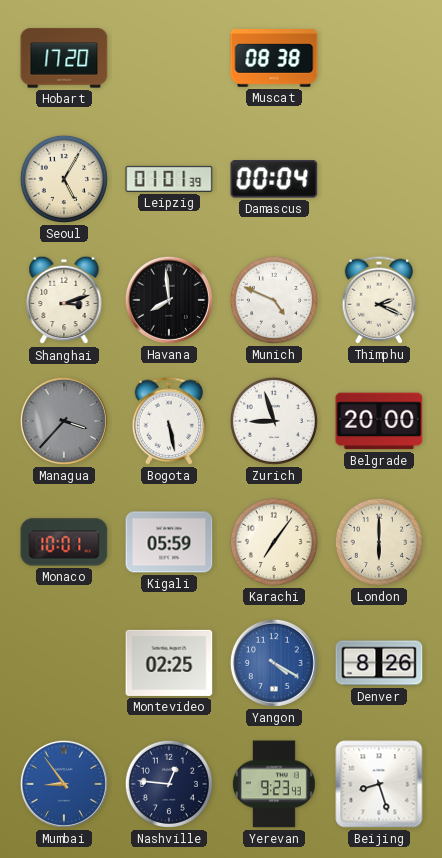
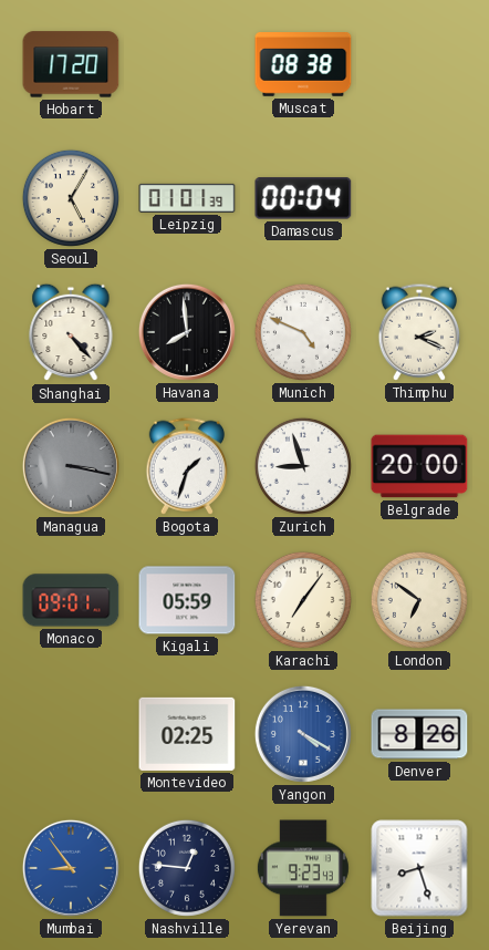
Shanghai: 3:12 -> 4:23 (71, 332)
Managua: 3:37 -> 3:17 (71, 466)
Bogota: 5:28 -> 1:33 (187, 466)
Monaco: 10:01 -> 09:01 (71, 600)
London: 6:00 -> 6:51 (419, 600)
